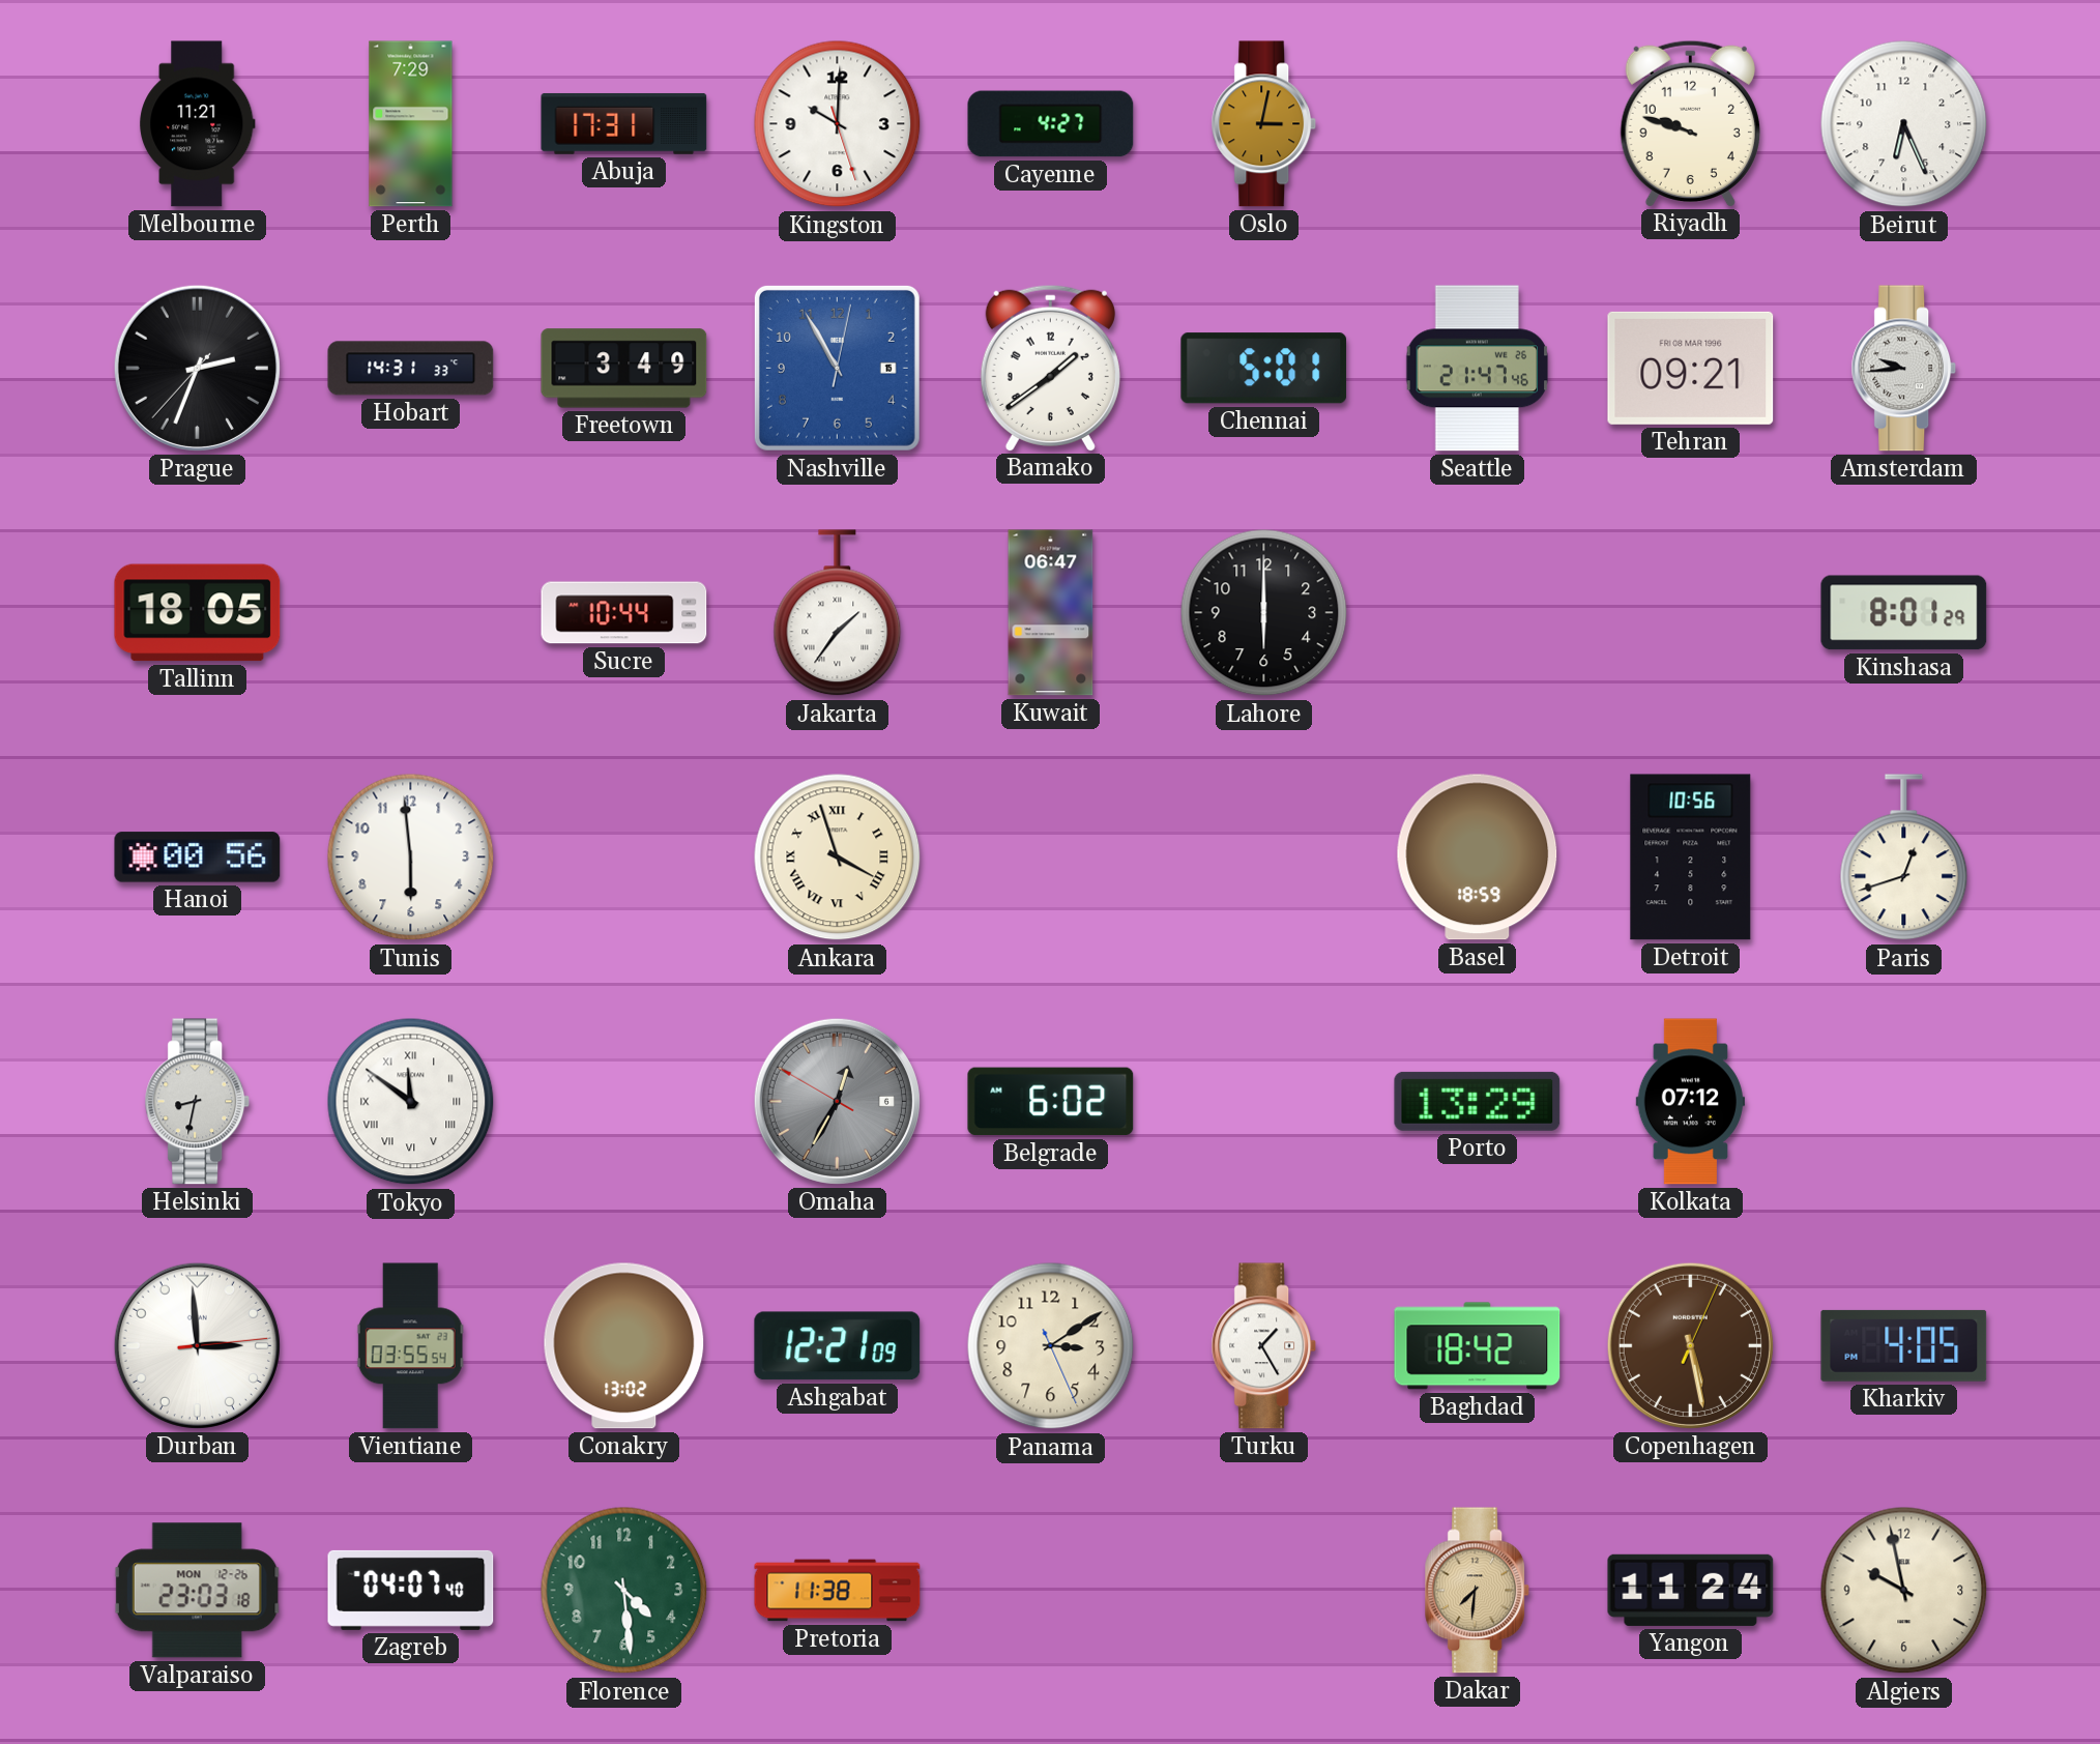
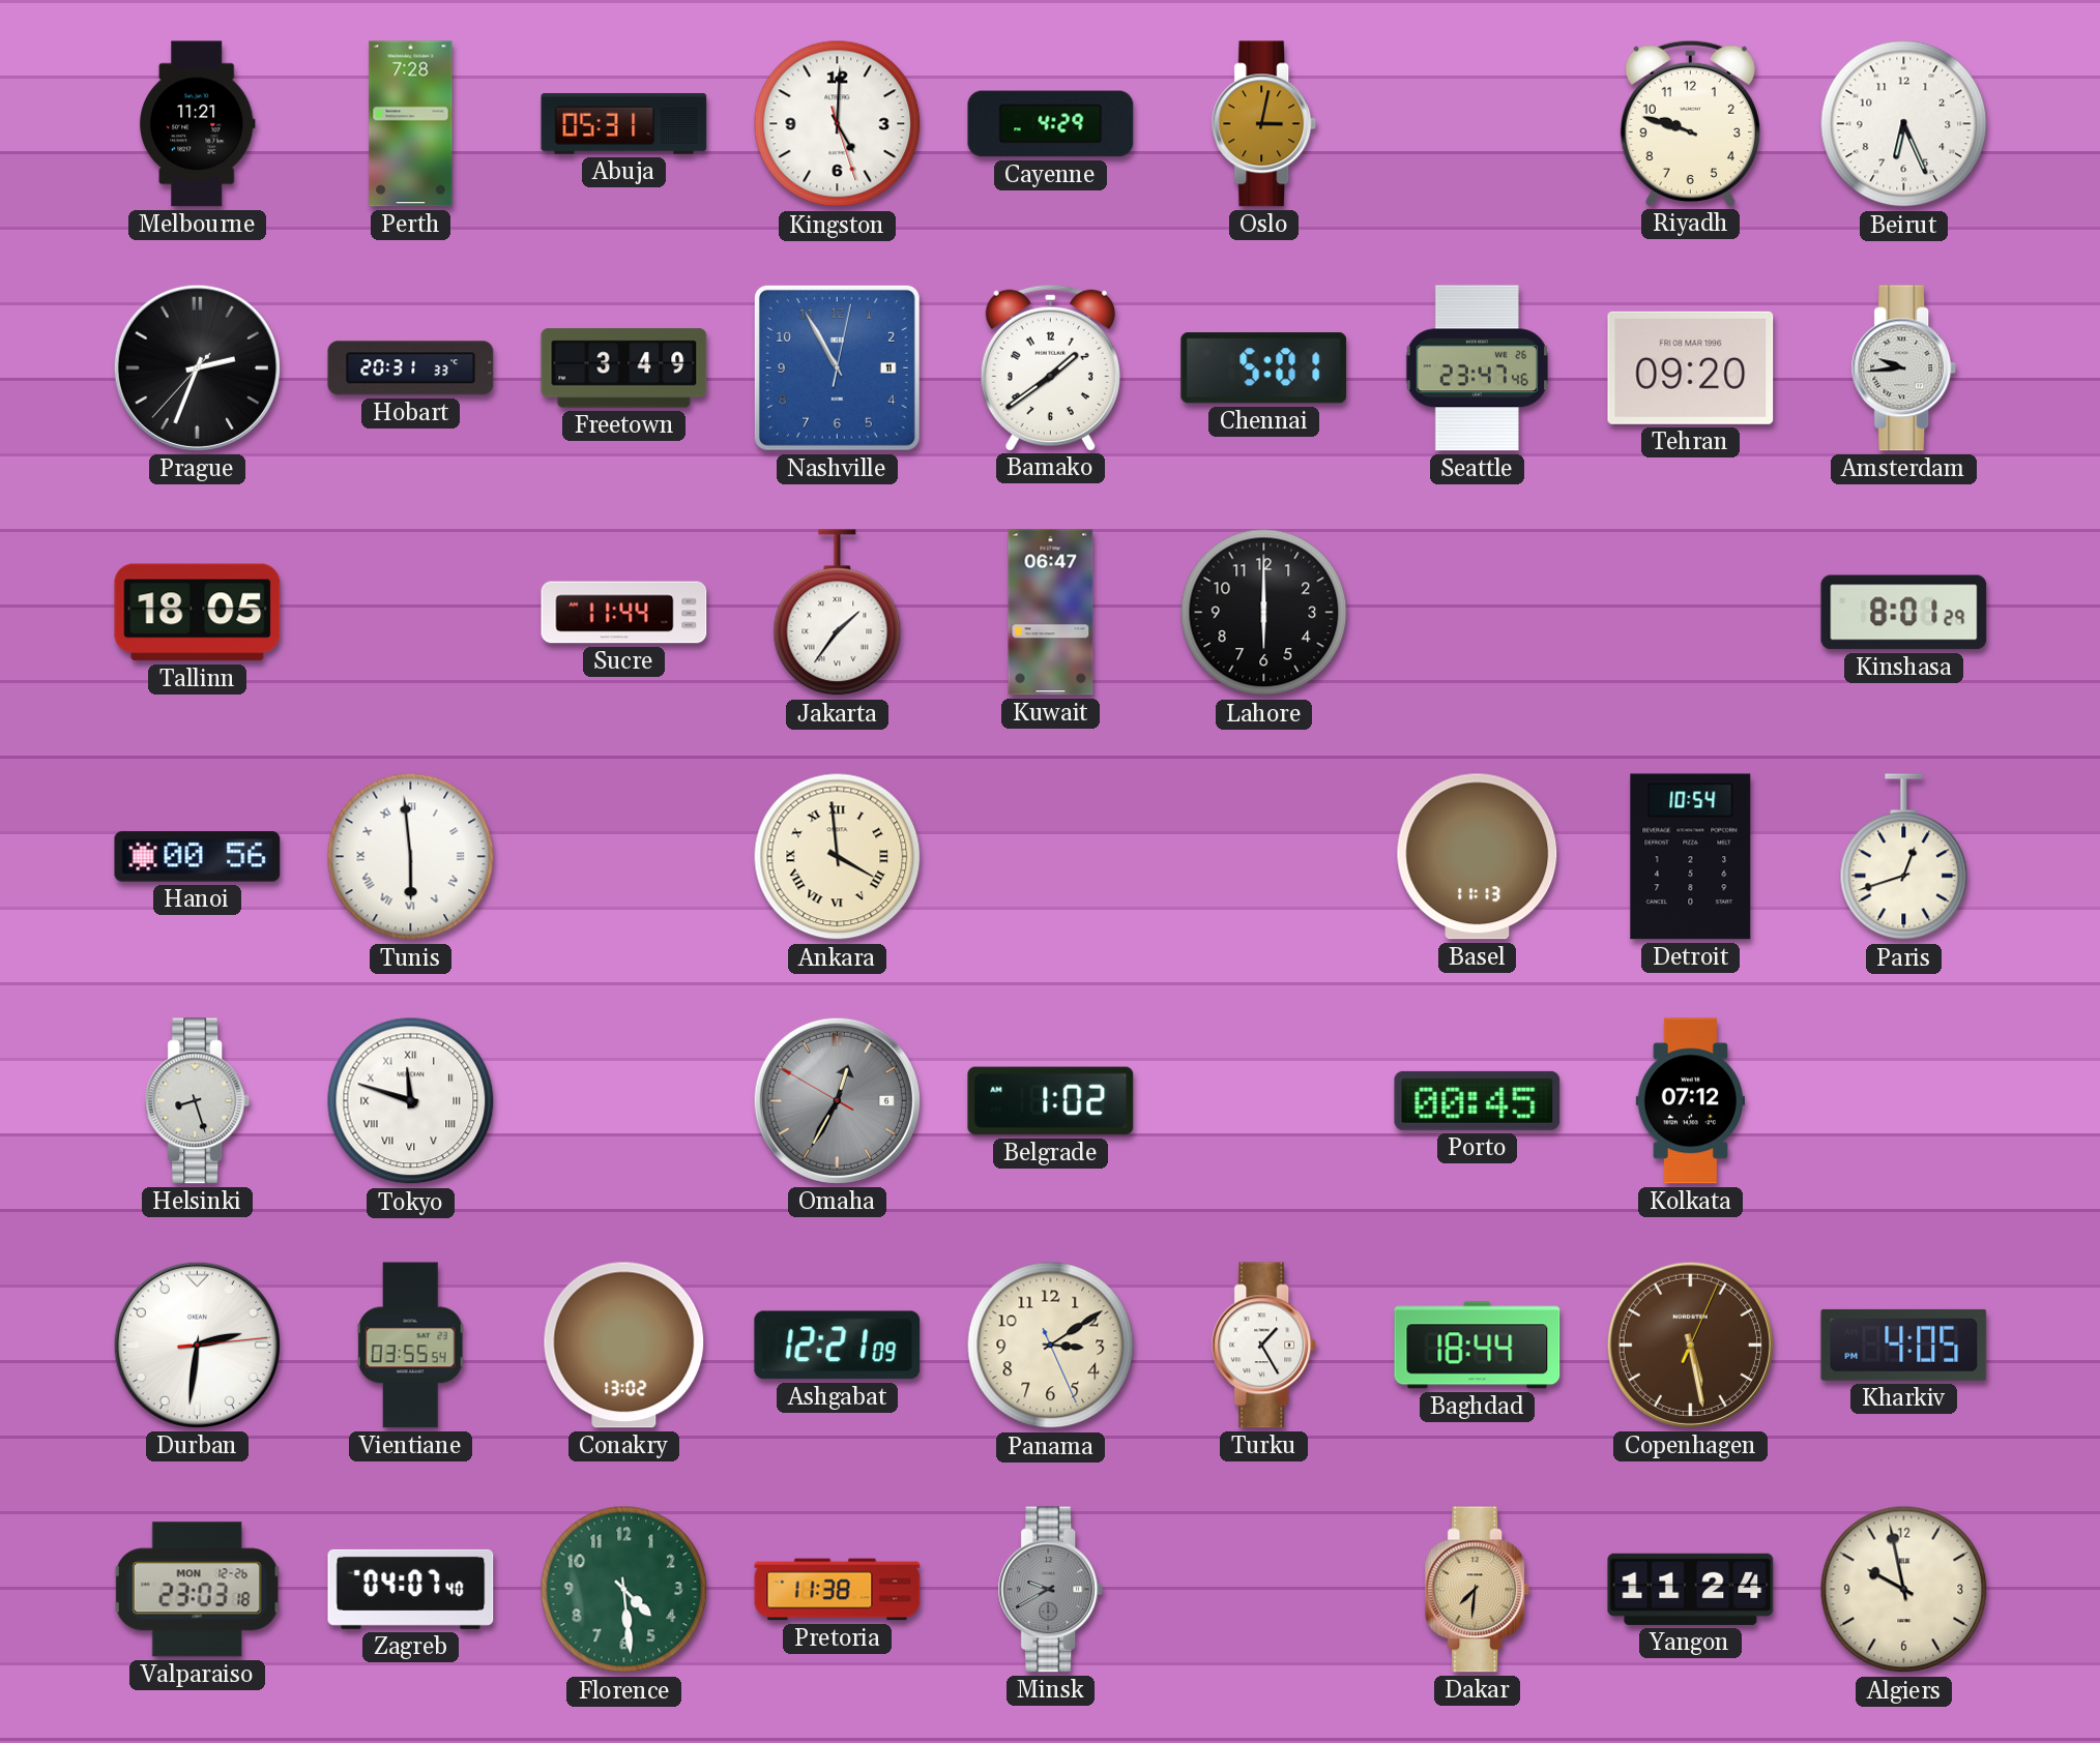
Perth: 7:29 -> 7:28 (411, 124)
Abuja: 17:31 -> 05:31 (624, 123)
Kingston: 10:00 -> 5:00 (838, 124)
Cayenne: 4:27 -> 4:29 (1051, 124)
Hobart: 14:31 -> 20:31 (411, 368)
Nashville date: 15 -> 11 (837, 367)
Seattle: 21:47 -> 23:47 (1478, 368)
Tehran: 09:21 -> 09:20 (1691, 367)
Sucre: 10:44 -> 11:44 (624, 613)
Tunis numerals: Arabic -> Roman (411, 857)
Ankara: 3:57 -> 3:59 (838, 857)
Basel: 18:59 -> 11:13 (1478, 857)
Detroit: 10:56 -> 10:54 (1691, 857)
Helsinki: 8:32 -> 8:27 (198, 1101)
Tokyo: 11:51 -> 11:48 (411, 1101)
Belgrade: 6:02 -> 1:02 (1051, 1101)
Porto: 13:29 -> 00:45 (1478, 1100)
Durban: 2:59 -> 2:31 (197, 1345)
Baghdad: 18:42 -> 18:44 (1478, 1346)
Minsk: none -> 9:40 (1051, 1590)
